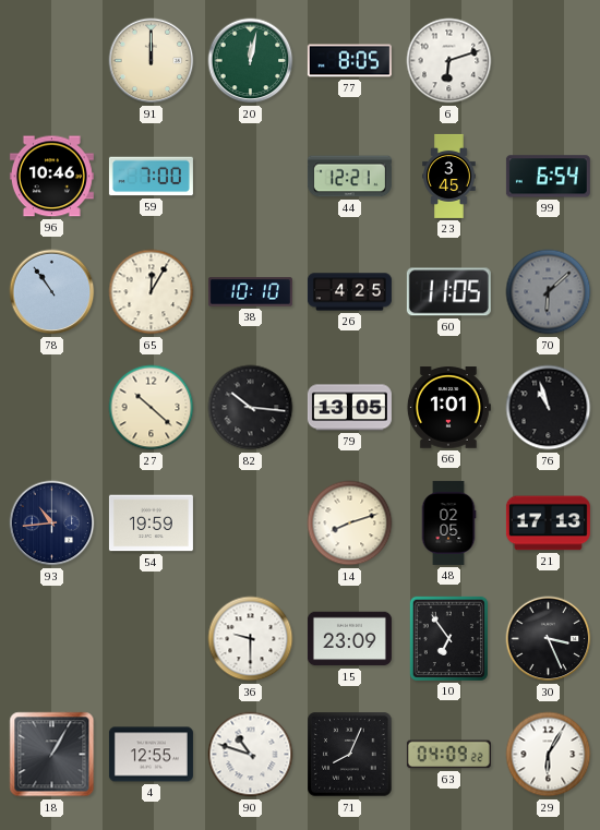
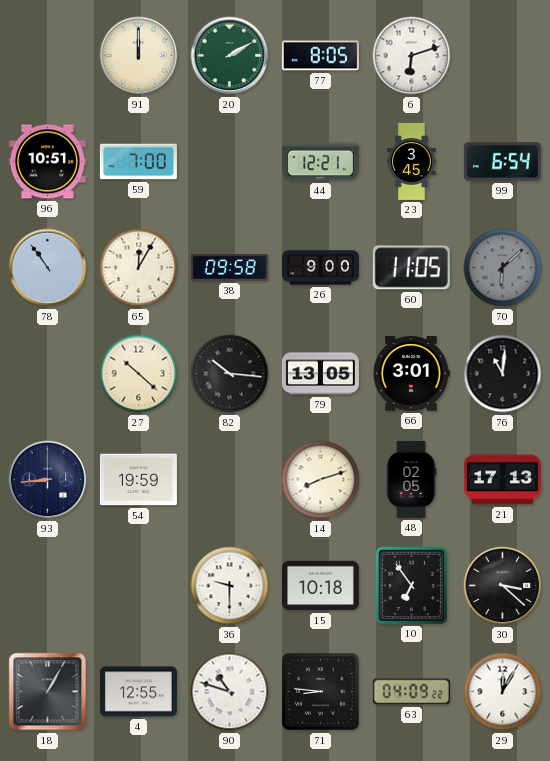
20: 12:02 -> 2:10 (230, 56)
96: 10:46 -> 10:51 (47, 162)
38: 10:10 -> 09:58 (229, 268)
26: 4:25 -> 9:00 (320, 268)
66: 1:01 -> 3:01 (411, 374)
76: 10:57 -> 11:01 (503, 374)
93: 10:44 -> 8:44 (48, 480)
15: 23:09 -> 10:18 (320, 586)
30: 3:26 -> 3:22 (503, 586)
71: 8:04 -> 8:46 (321, 692)
29: 6:05 -> 12:05 (503, 692)
